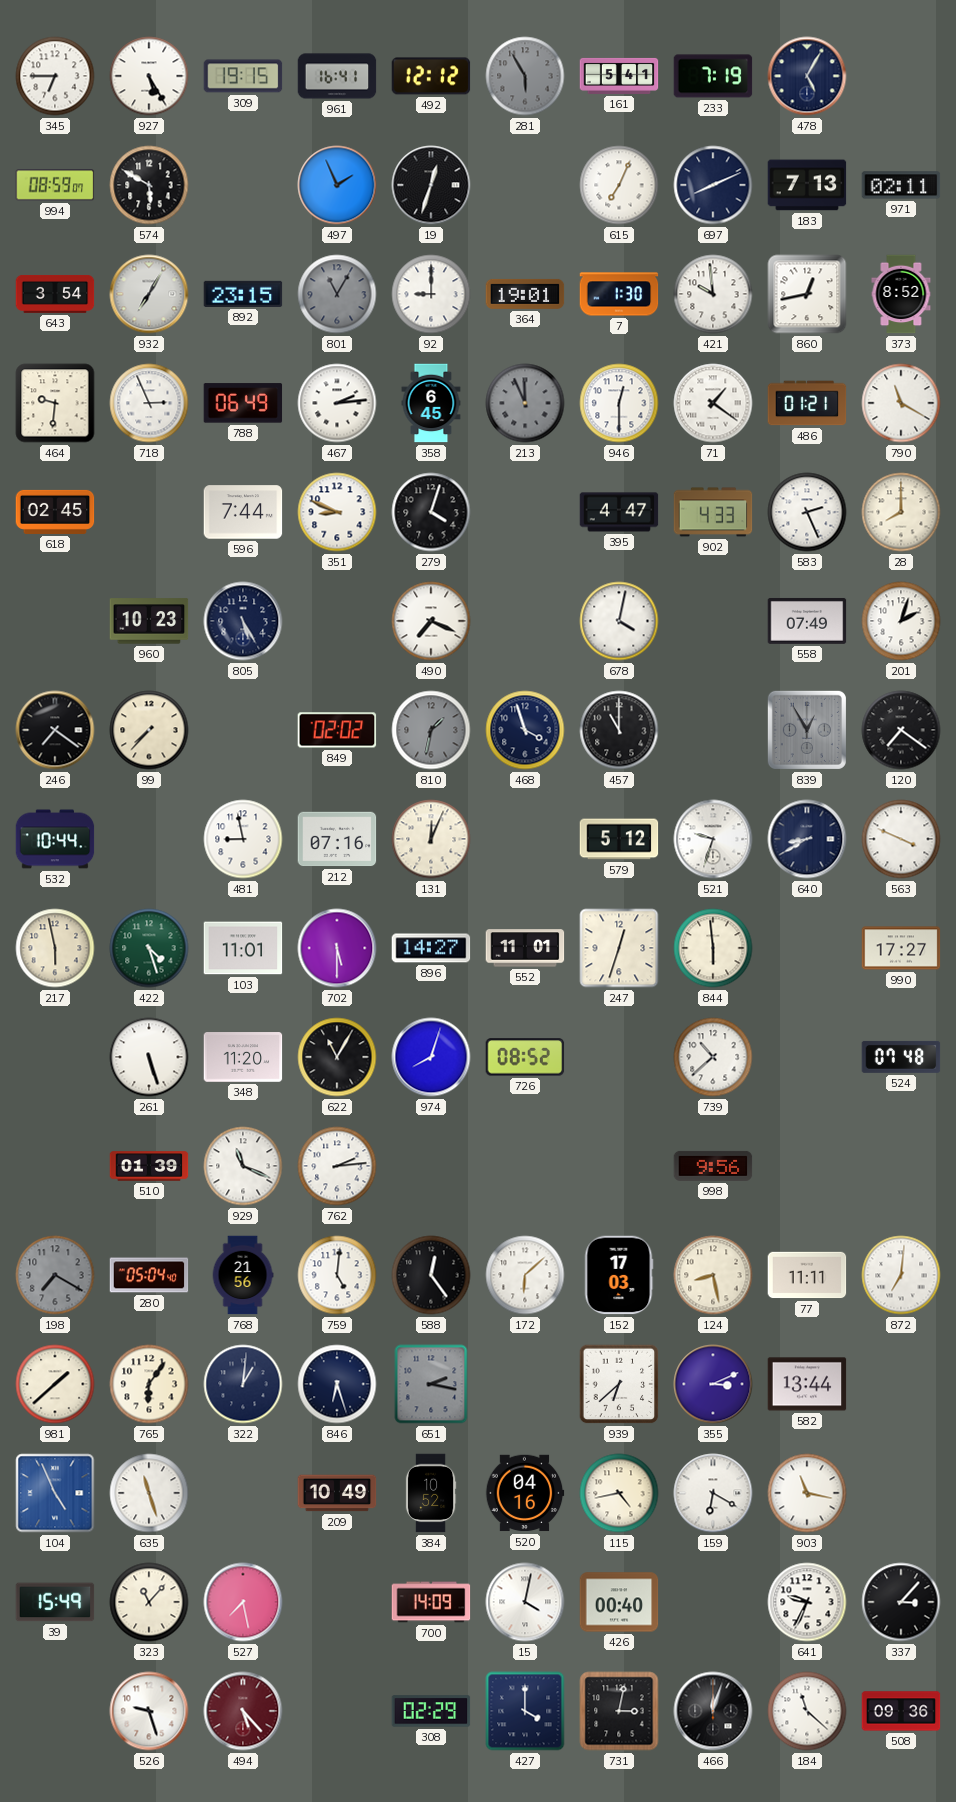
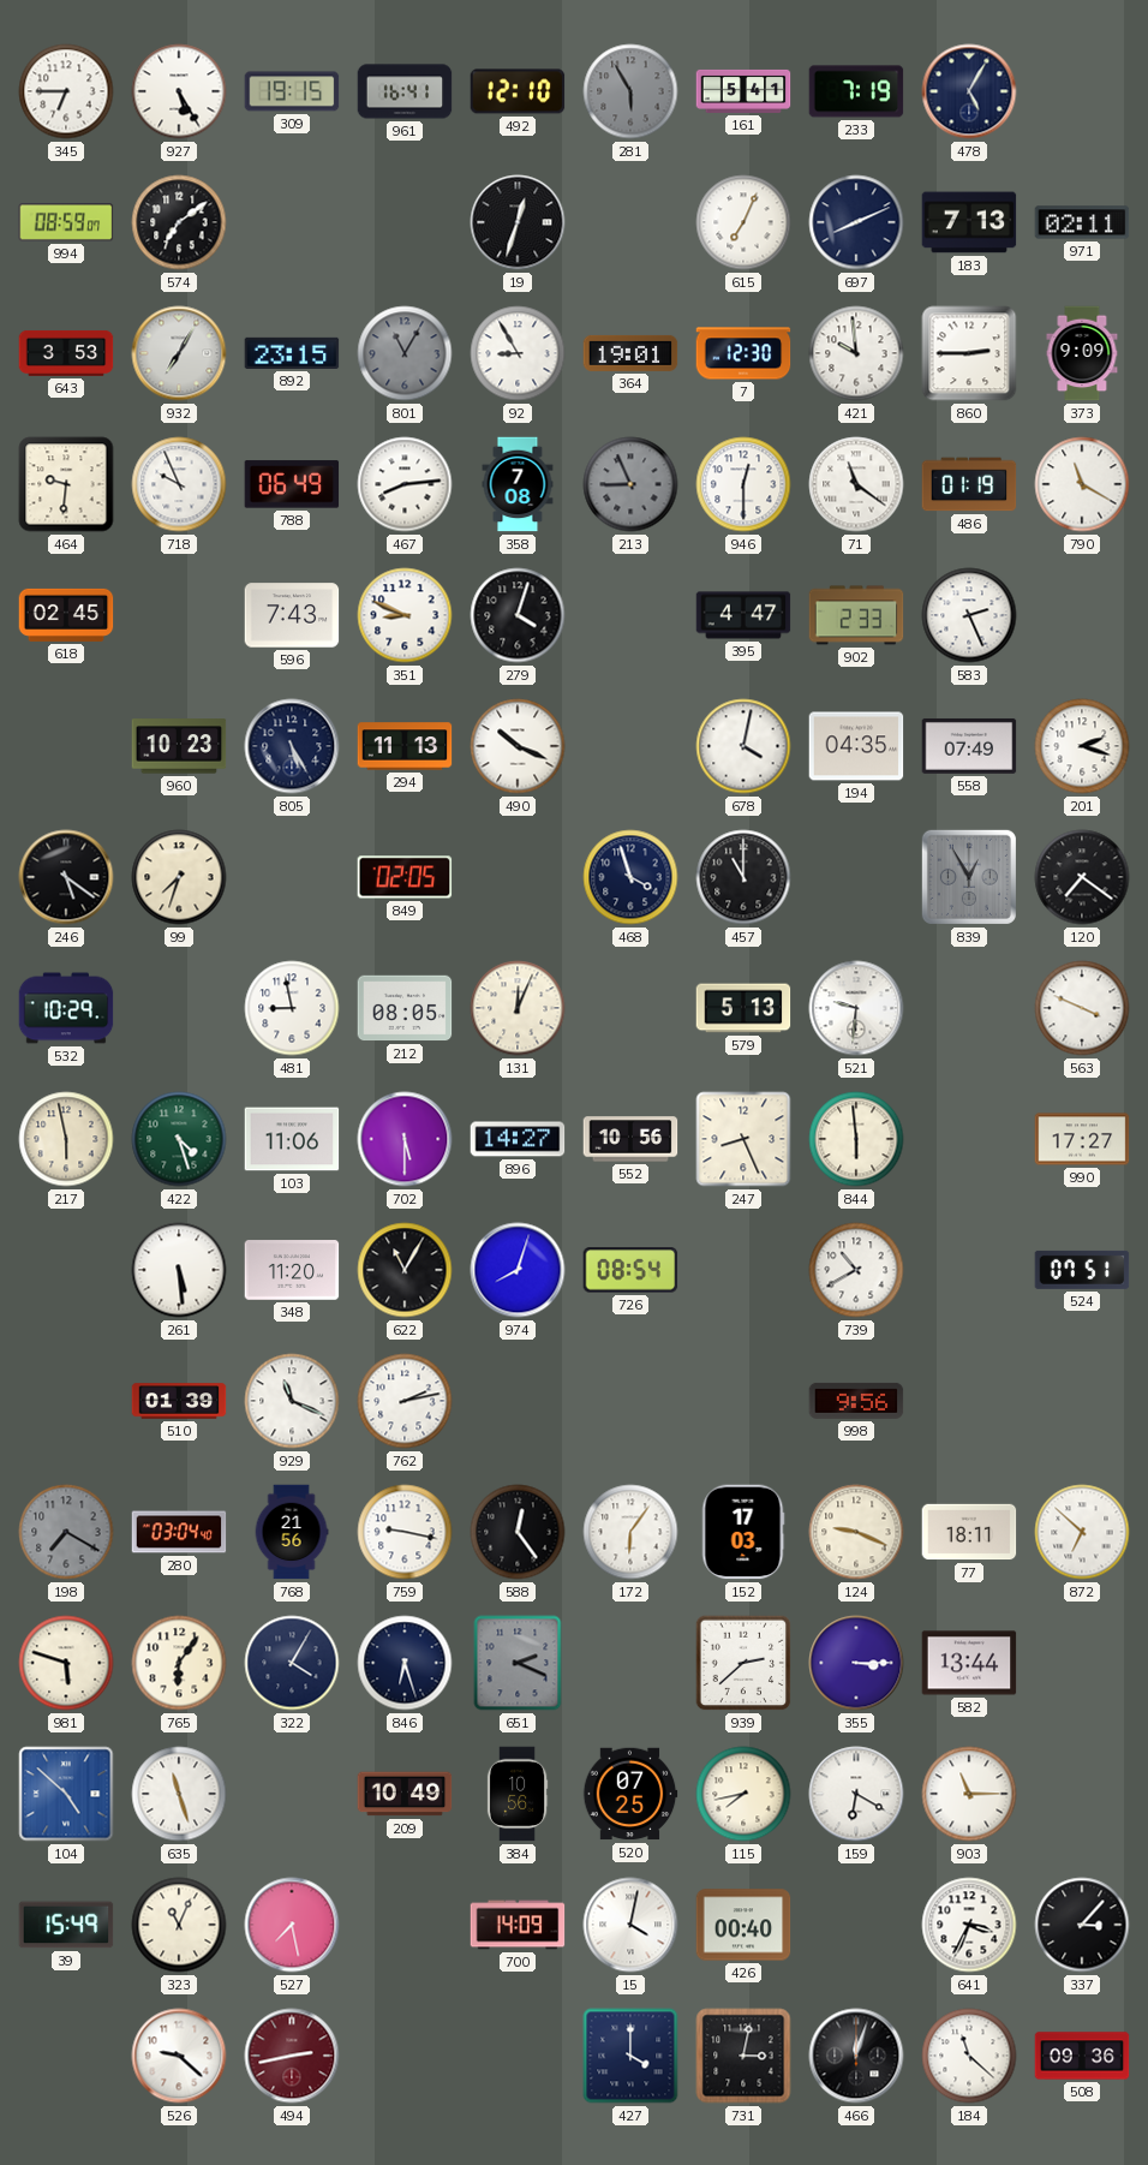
492: 12:12 -> 12:10 (518, 91)
574: 5:50 -> 7:09 (179, 222)
497: 1:56 -> none (337, 185)
643: 3:54 -> 3:53 (66, 353)
92: 9:00 -> 8:55 (518, 353)
7: 1:30 -> 12:30 (743, 353)
860: 12:43 -> 2:45 (969, 353)
373: 8:52 -> 9:09 (1082, 353)
718: 2:56 -> 9:56 (179, 484)
467: 2:14 -> 8:14 (405, 484)
358: 6:45 -> 7:08 (518, 484)
213: 11:56 -> 8:56 (630, 484)
71: 1:21 -> 11:21 (856, 484)
486: 01:21 -> 01:19 (969, 484)
596: 7:44 -> 7:43 (292, 615)
902: 4:33 -> 2:33 (856, 615)
28: 8:00 -> none (901, 512)
294: none -> 11:13 (405, 746)
490: 7:19 -> 10:19 (518, 746)
194: none -> 04:35 (856, 746)
201: 2:03 -> 2:18 (1082, 746)
246: 7:21 -> 5:21 (66, 877)
99: 7:37 -> 7:33 (179, 877)
849: 02:02 -> 02:05 (405, 877)
810: 1:32 -> none (431, 730)
532: 10:44 -> 10:29 (66, 1008)
212: 07:16 -> 08:05 (405, 1008)
579: 5:12 -> 5:13 (743, 1008)
521: 9:33 -> 9:31 (856, 1008)
640: 8:40 -> none (807, 839)
103: 11:01 -> 11:06 (292, 1139)
552: 11:01 -> 10:56 (630, 1139)
247: 12:33 -> 8:26 (743, 1139)
261: 5:27 -> 5:29 (179, 1270)
726: 08:52 -> 08:54 (630, 1270)
739: 10:38 -> 10:40 (856, 1270)
524: 07:48 -> 07:51 (1082, 1270)
762: 2:14 -> 2:13 (405, 1401)
280: 05:04 -> 03:04 (179, 1532)
759: 5:01 -> 9:17 (405, 1532)
172: 6:08 -> 6:06 (630, 1532)
124: 8:28 -> 9:19 (856, 1532)
77: 11:11 -> 18:11 (969, 1532)
872: 7:01 -> 6:52 (1082, 1532)
981: 1:38 -> 5:48 (66, 1663)
322: 1:01 -> 4:05 (292, 1663)
651: 2:17 -> 2:19 (518, 1663)
939: 6:38 -> 2:38 (743, 1663)
355: 3:11 -> 3:15 (856, 1663)
104: 4:56 -> 4:52 (66, 1794)
384: 10:52 -> 10:56 (518, 1794)
520: 04:16 -> 07:25 (630, 1794)
115: 4:43 -> 7:43 (743, 1794)
903: 11:17 -> 11:15 (969, 1794)
323: 11:07 -> 11:04 (179, 1925)
641: 9:34 -> 3:34 (969, 1925)
526: 9:27 -> 9:22 (179, 2056)
494: 5:23 -> 2:43 (292, 2056)
308: 02:29 -> none (431, 1711)
